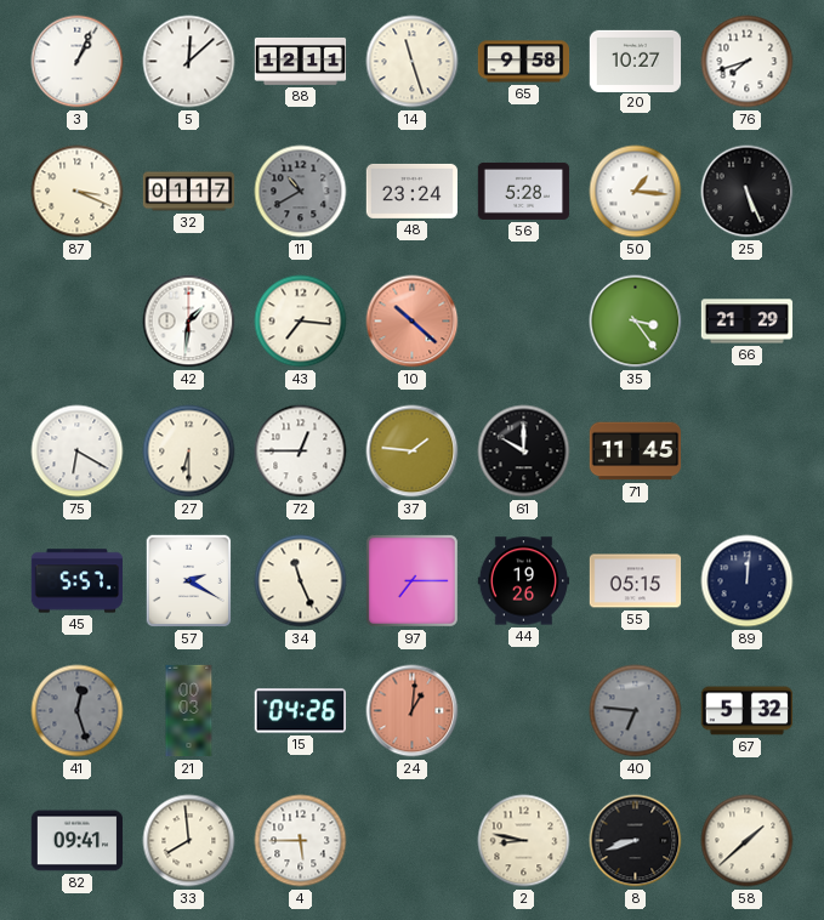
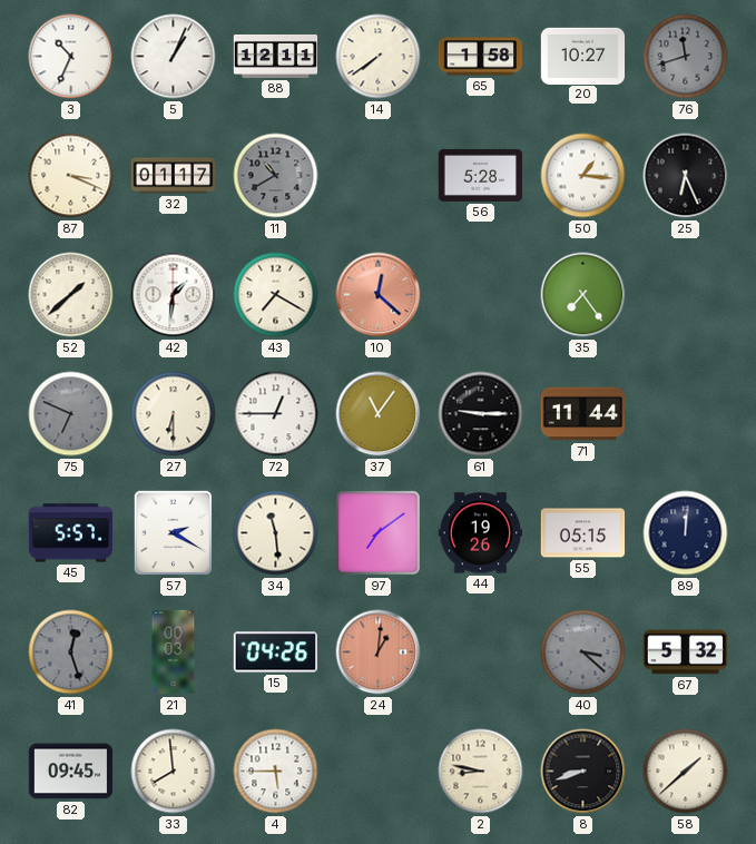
3: 1:04 -> 10:34 (71, 57)
5: 12:08 -> 1:04 (174, 57)
14: 11:27 -> 7:39 (379, 57)
65: 9:58 -> 1:58 (481, 57)
76: 7:42 -> 11:42 (686, 57)
76 dial: white -> grey (686, 57)
48: 23:24 -> none (413, 191)
25: 5:26 -> 6:26 (686, 176)
52: none -> 1:38 (71, 295)
43: 7:16 -> 7:20 (276, 295)
10: 10:22 -> 12:22 (379, 295)
35: 3:24 -> 7:24 (583, 295)
66: 21:29 -> none (748, 322)
75: 6:20 -> 6:49 (71, 414)
75 dial: white -> grey (71, 414)
37: 1:46 -> 11:06 (379, 414)
61: 10:00 -> 9:15 (481, 414)
71: 11:45 -> 11:44 (583, 414)
34: 11:26 -> 11:29 (276, 533)
97: 7:15 -> 7:09 (377, 532)
40: 6:46 -> 3:22 (583, 652)
82: 09:41 -> 09:45 (71, 772)
